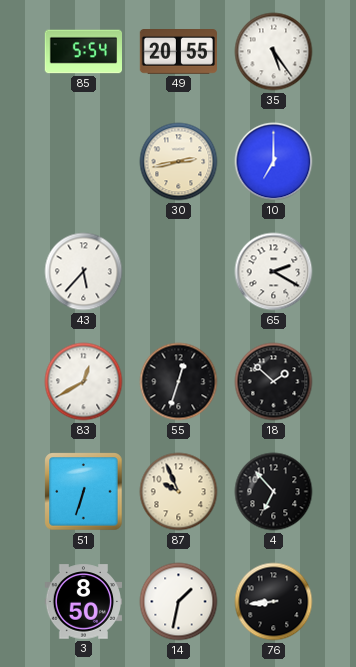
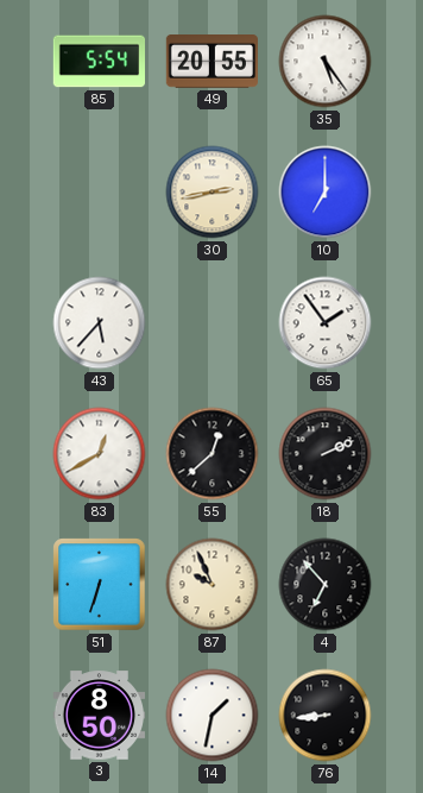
65: 2:20 -> 1:54 (326, 323)
55: 12:33 -> 12:38 (213, 454)
18: 1:52 -> 2:11 (326, 454)
